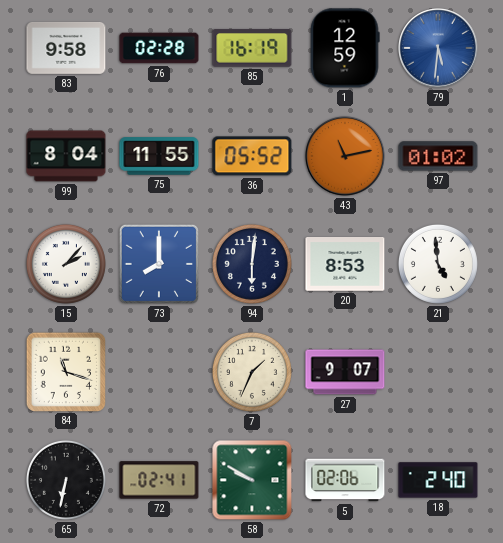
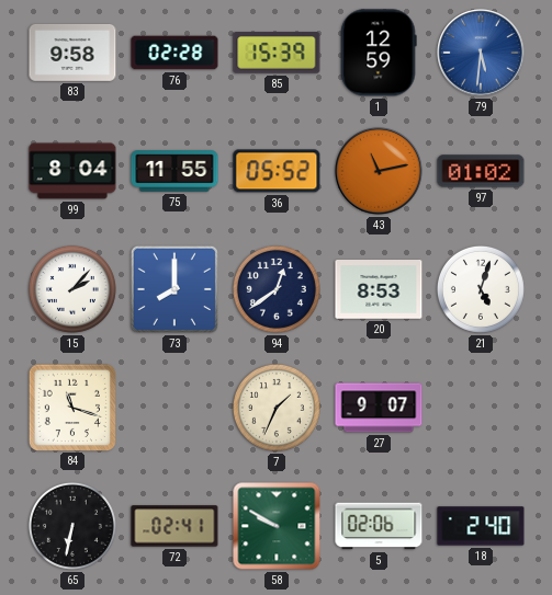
85: 16:19 -> 15:39 (277, 53)
94: 6:01 -> 12:39 (277, 289)
21: 4:59 -> 5:03 (481, 289)
